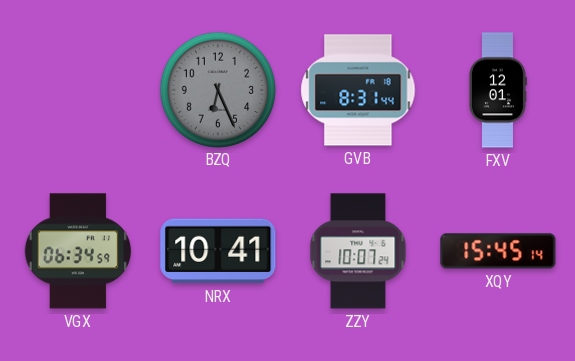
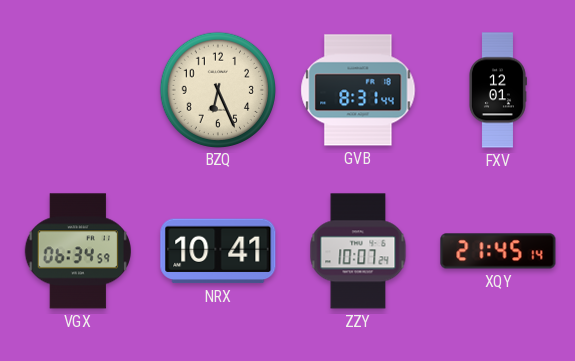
BZQ dial: grey -> cream (217, 89)
XQY: 15:45 -> 21:45 (498, 251)
